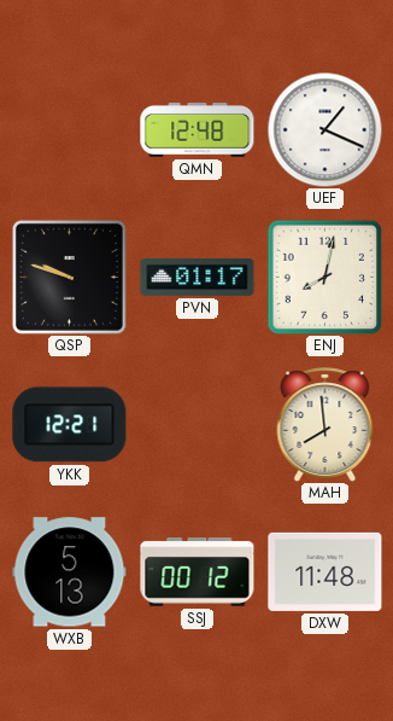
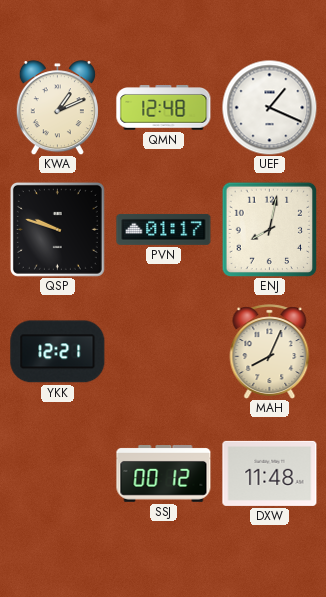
KWA: none -> 1:11 (57, 108)
MAH: 7:59 -> 8:04 (270, 352)
WXB: 5:13 -> none (70, 572)
